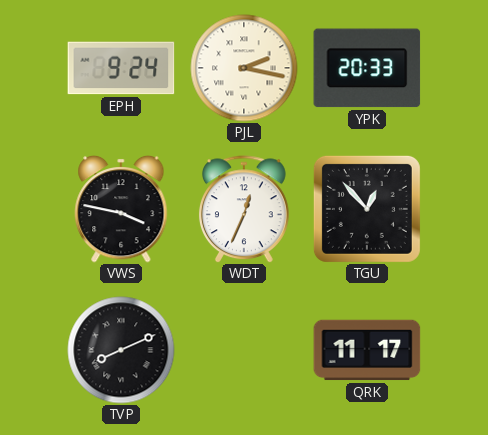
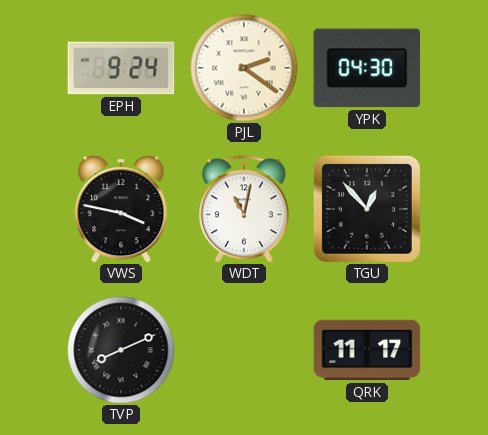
PJL: 2:17 -> 2:21 (244, 68)
YPK: 20:33 -> 04:30 (367, 68)
WDT: 12:34 -> 11:02 (244, 209)
